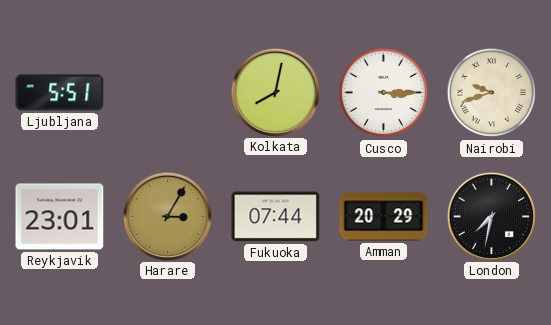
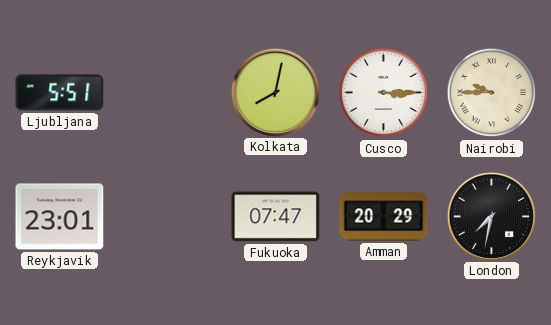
Nairobi: 9:42 -> 9:45 (492, 93)
Harare: 3:05 -> none (167, 216)
Fukuoka: 07:44 -> 07:47 (276, 217)
